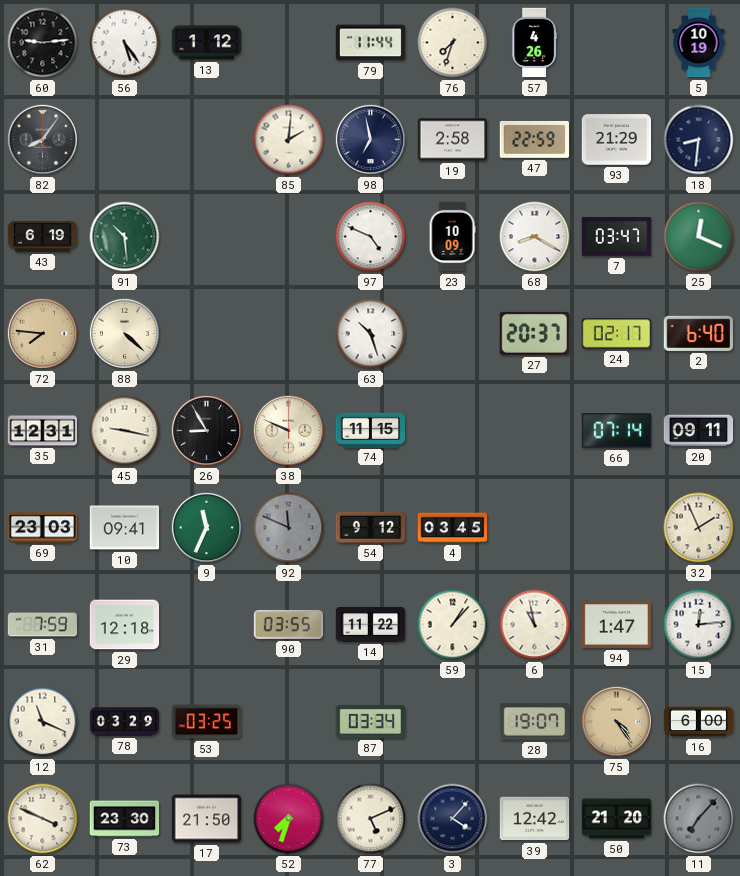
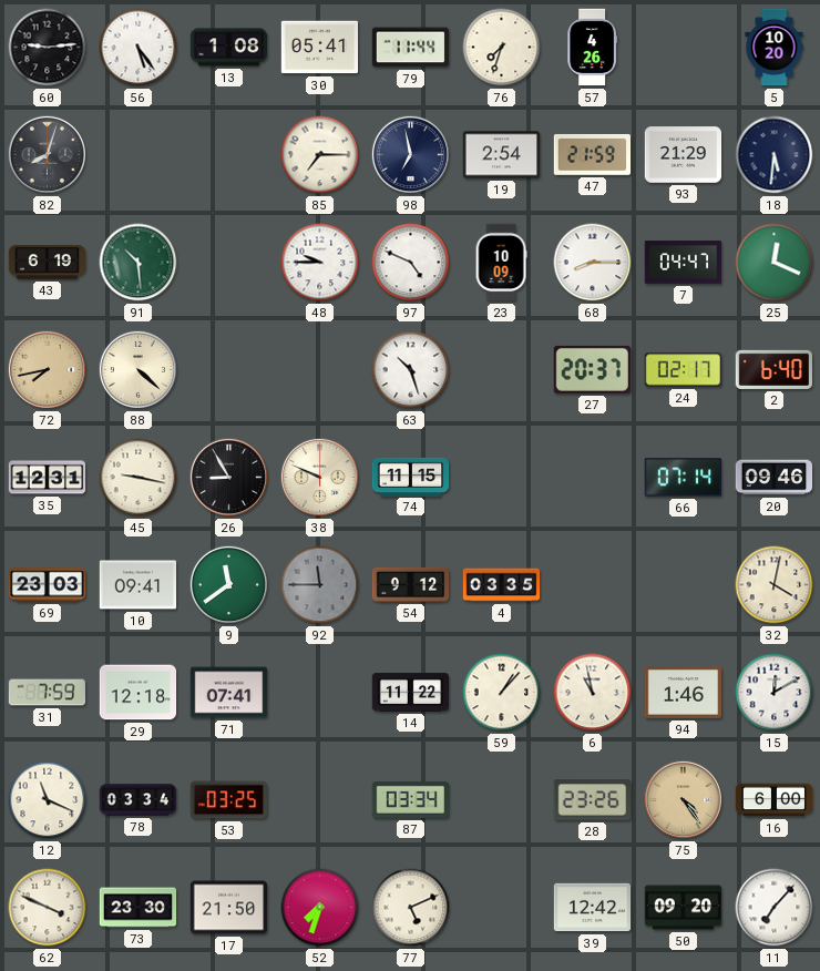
13: 1:12 -> 1:08 (229, 48)
30: none -> 05:41 (320, 48)
5: 10:19 -> 10:20 (775, 48)
82: 8:06 -> 8:03 (47, 154)
85: 2:01 -> 7:15 (320, 155)
19: 2:58 -> 2:54 (502, 155)
47: 22:59 -> 21:59 (592, 155)
18: 8:31 -> 5:31 (775, 155)
48: none -> 9:45 (320, 263)
68: 8:20 -> 8:15 (593, 263)
7: 03:47 -> 04:47 (684, 263)
72: 7:46 -> 7:43 (47, 369)
20: 09:11 -> 09:46 (775, 478)
9: 11:34 -> 11:39 (228, 584)
92: 11:49 -> 11:45 (320, 585)
4: 03:45 -> 03:35 (502, 585)
32: 1:56 -> 4:02 (775, 585)
71: none -> 07:41 (229, 693)
90: 03:55 -> none (289, 624)
94: 1:47 -> 1:46 (684, 693)
15: 12:14 -> 12:10 (775, 693)
78: 03:29 -> 03:34 (139, 800)
28: 19:07 -> 23:26 (592, 800)
3: 4:07 -> none (453, 819)
50: 21:20 -> 09:20 (684, 908)
11 dial: grey -> white (775, 908)
